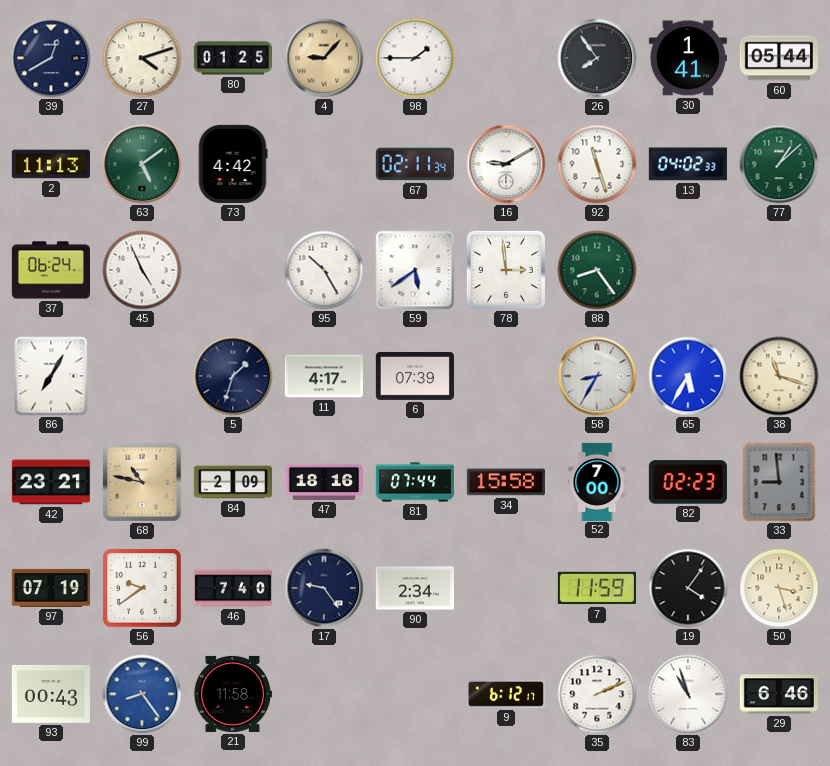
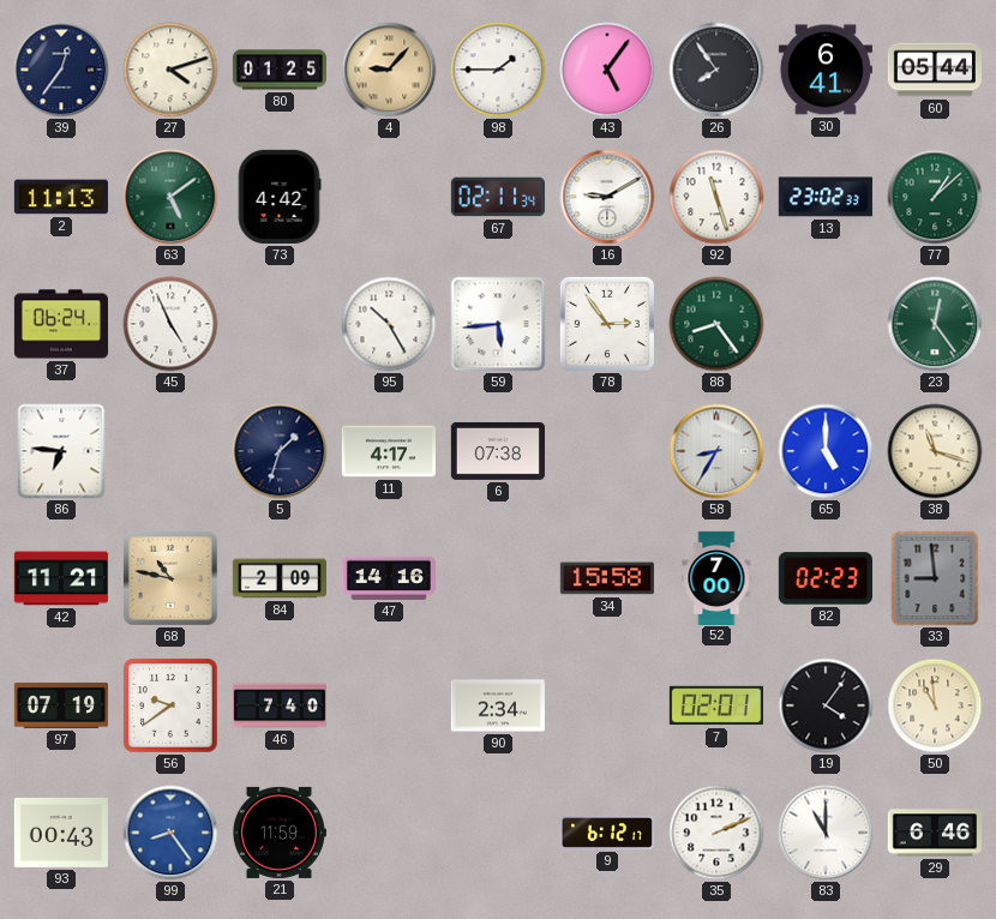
39: 12:40 -> 12:36 (61, 70)
43: none -> 5:06 (607, 70)
30: 1:41 -> 6:41 (826, 70)
13: 04:02 -> 23:02 (826, 197)
59: 5:39 -> 5:44 (498, 324)
78: 2:59 -> 2:54 (607, 324)
23: none -> 12:24 (935, 324)
86: 7:05 -> 6:46 (61, 451)
6: 07:39 -> 07:38 (498, 451)
65: 5:35 -> 5:00 (826, 451)
42: 23:21 -> 11:21 (61, 578)
47: 18:16 -> 14:16 (388, 578)
81: 07:44 -> none (414, 482)
17: 9:24 -> none (324, 588)
7: 11:59 -> 02:01 (716, 705)
50: 3:27 -> 10:59 (935, 705)
21: 11:58 -> 11:59 (278, 833)
83: 10:57 -> 11:00 (826, 833)
